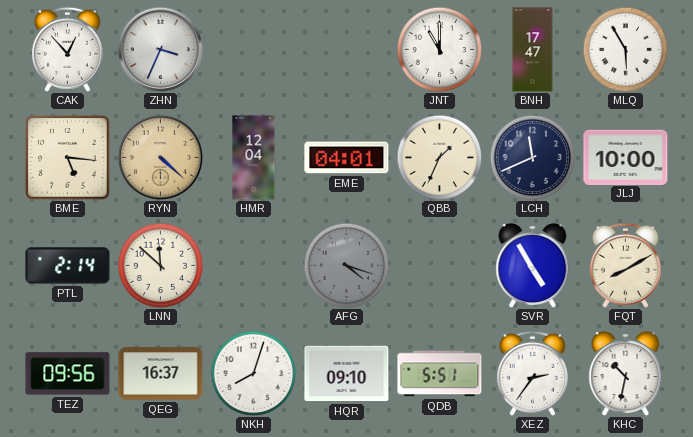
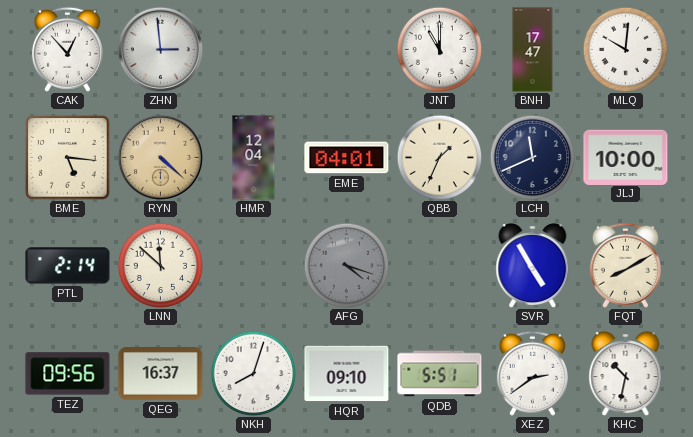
ZHN: 3:34 -> 2:59 (160, 49)
MLQ: 5:55 -> 10:01 (625, 49)
XEZ: 2:36 -> 2:39 (532, 373)
